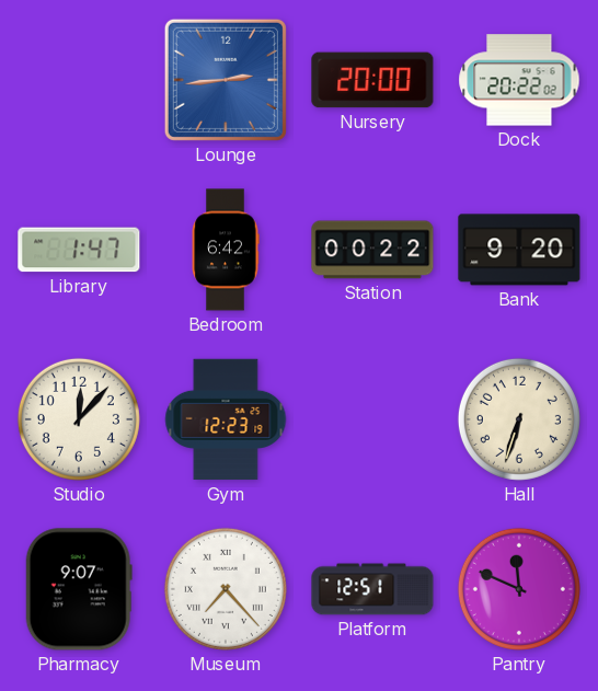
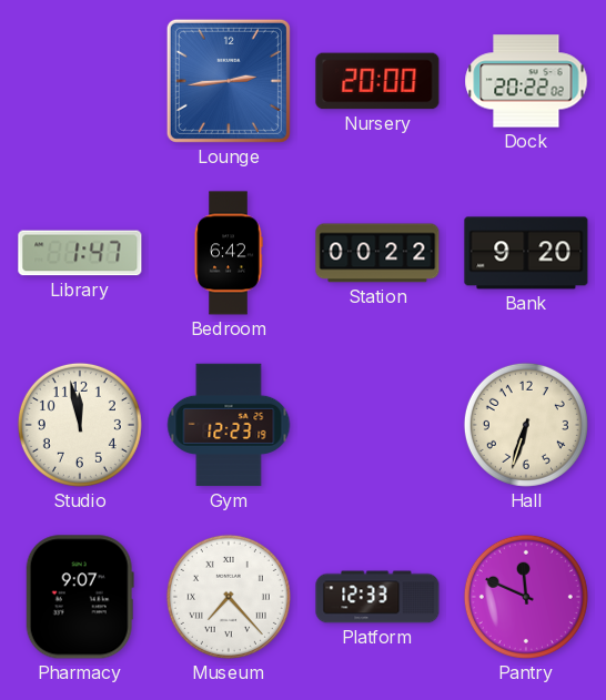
Studio: 12:07 -> 11:58 (80, 425)
Platform: 12:51 -> 12:33 (377, 597)
